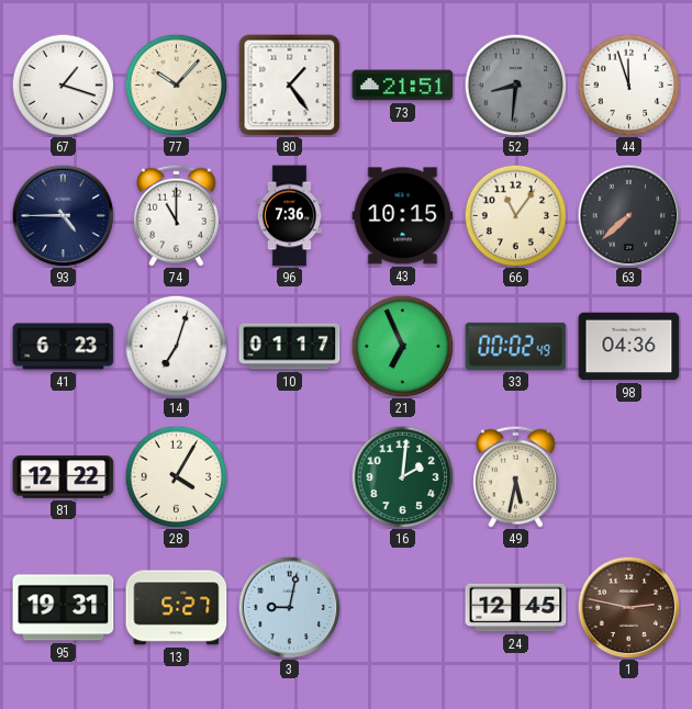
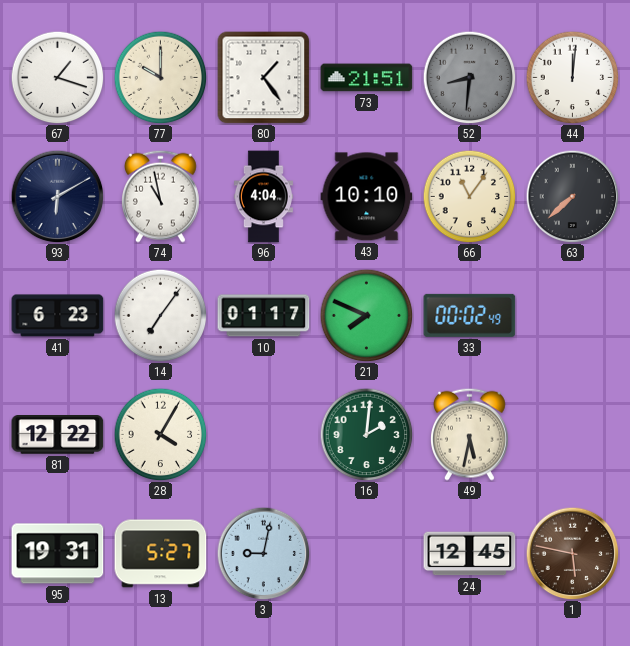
77: 10:07 -> 10:00 (160, 77)
44: 11:57 -> 12:01 (572, 77)
93: 4:45 -> 6:10 (57, 196)
74: 11:00 -> 10:58 (161, 196)
96: 7:36 -> 4:04 (263, 197)
43: 10:15 -> 10:10 (367, 197)
14: 7:03 -> 7:06 (160, 315)
21: 6:56 -> 7:49 (366, 315)
98: 04:36 -> none (629, 347)
1: 2:47 -> 5:47 (572, 553)
